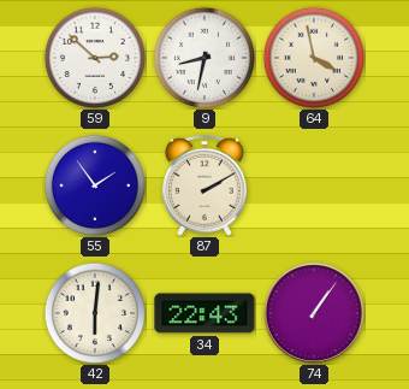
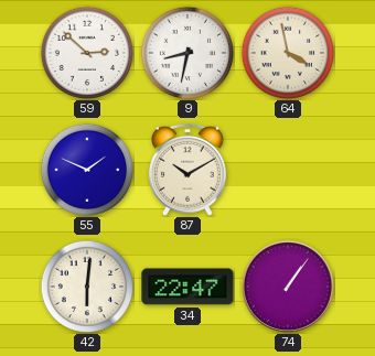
55: 1:54 -> 1:49 (86, 169)
87: 2:10 -> 10:10 (187, 170)
34: 22:43 -> 22:47 (187, 287)
